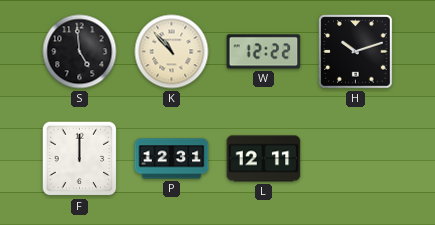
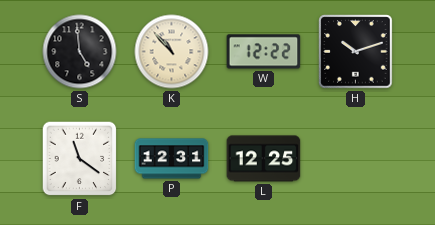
F: 12:00 -> 11:21 (80, 159)
L: 12:11 -> 12:25 (264, 159)
